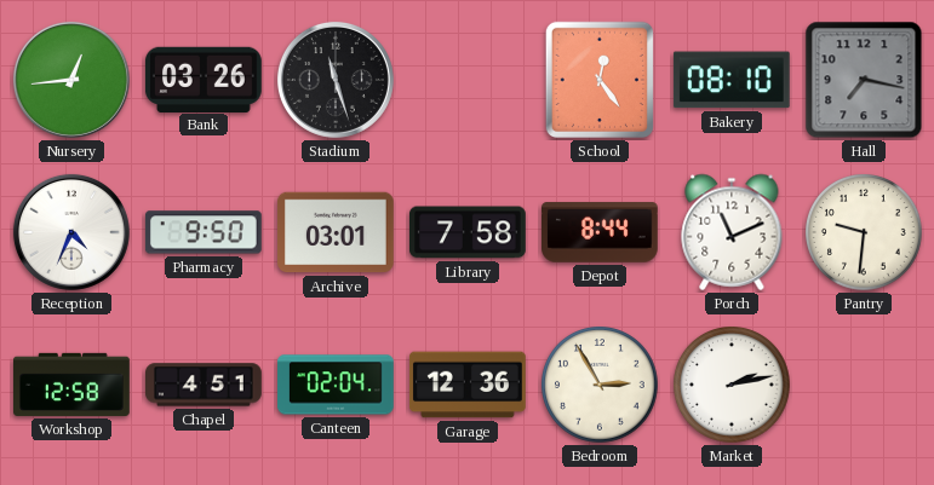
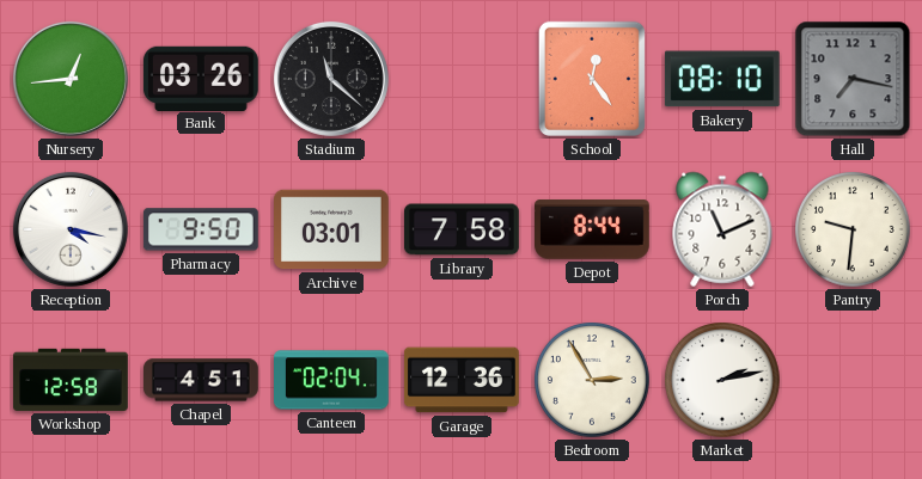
Stadium: 11:27 -> 11:22 (331, 79)
Reception: 4:34 -> 4:17 (71, 229)
